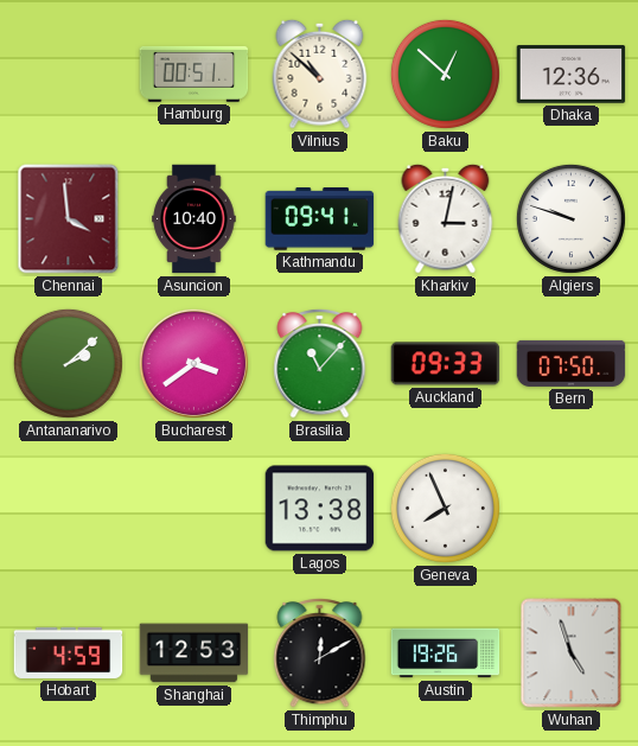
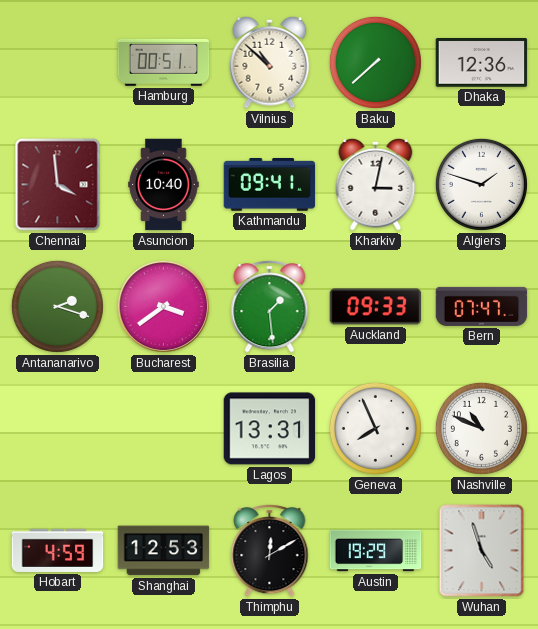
Baku: 12:52 -> 7:38 (375, 62)
Algiers: 9:48 -> 1:48 (481, 184)
Antananarivo: 2:08 -> 2:18 (57, 306)
Brasilia: 11:07 -> 1:29 (270, 307)
Bern: 07:50 -> 07:47 (482, 306)
Lagos: 13:38 -> 13:31 (270, 429)
Nashville: none -> 10:49 (481, 428)
Austin: 19:26 -> 19:29 (376, 551)
